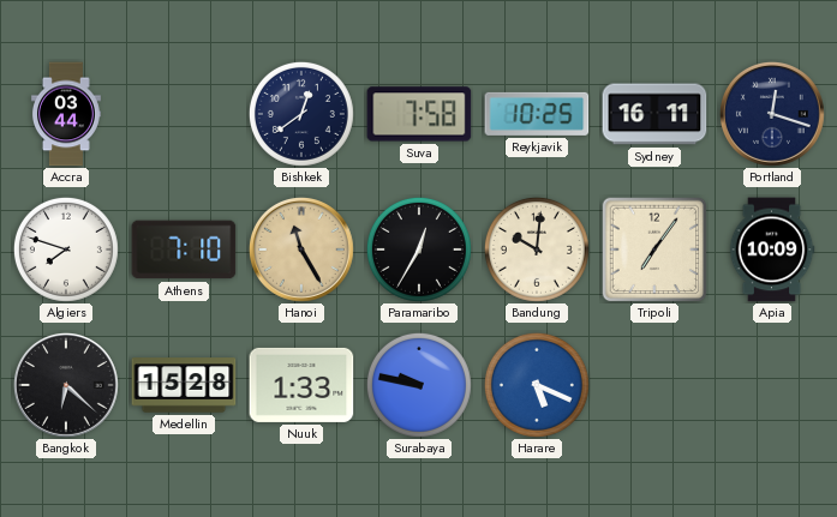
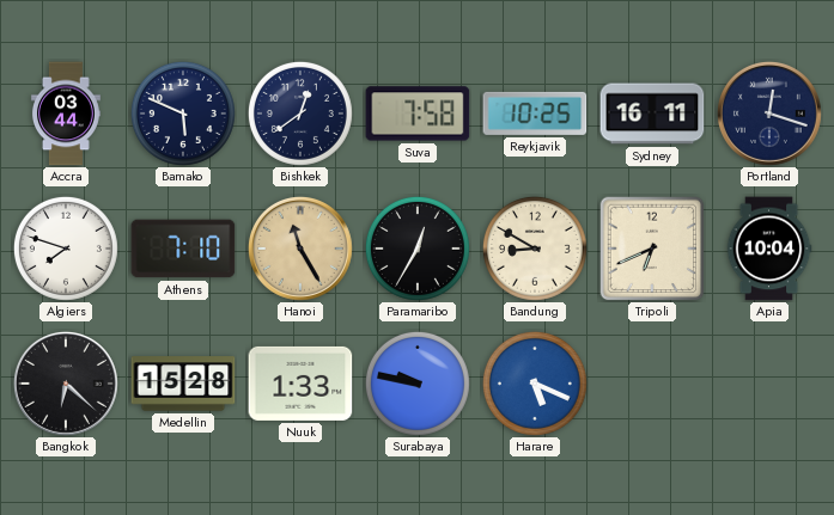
Bamako: none -> 5:49 (183, 114)
Bandung: 10:01 -> 8:50 (535, 249)
Tripoli: 7:06 -> 6:41 (652, 249)
Apia: 10:09 -> 10:04 (769, 249)
